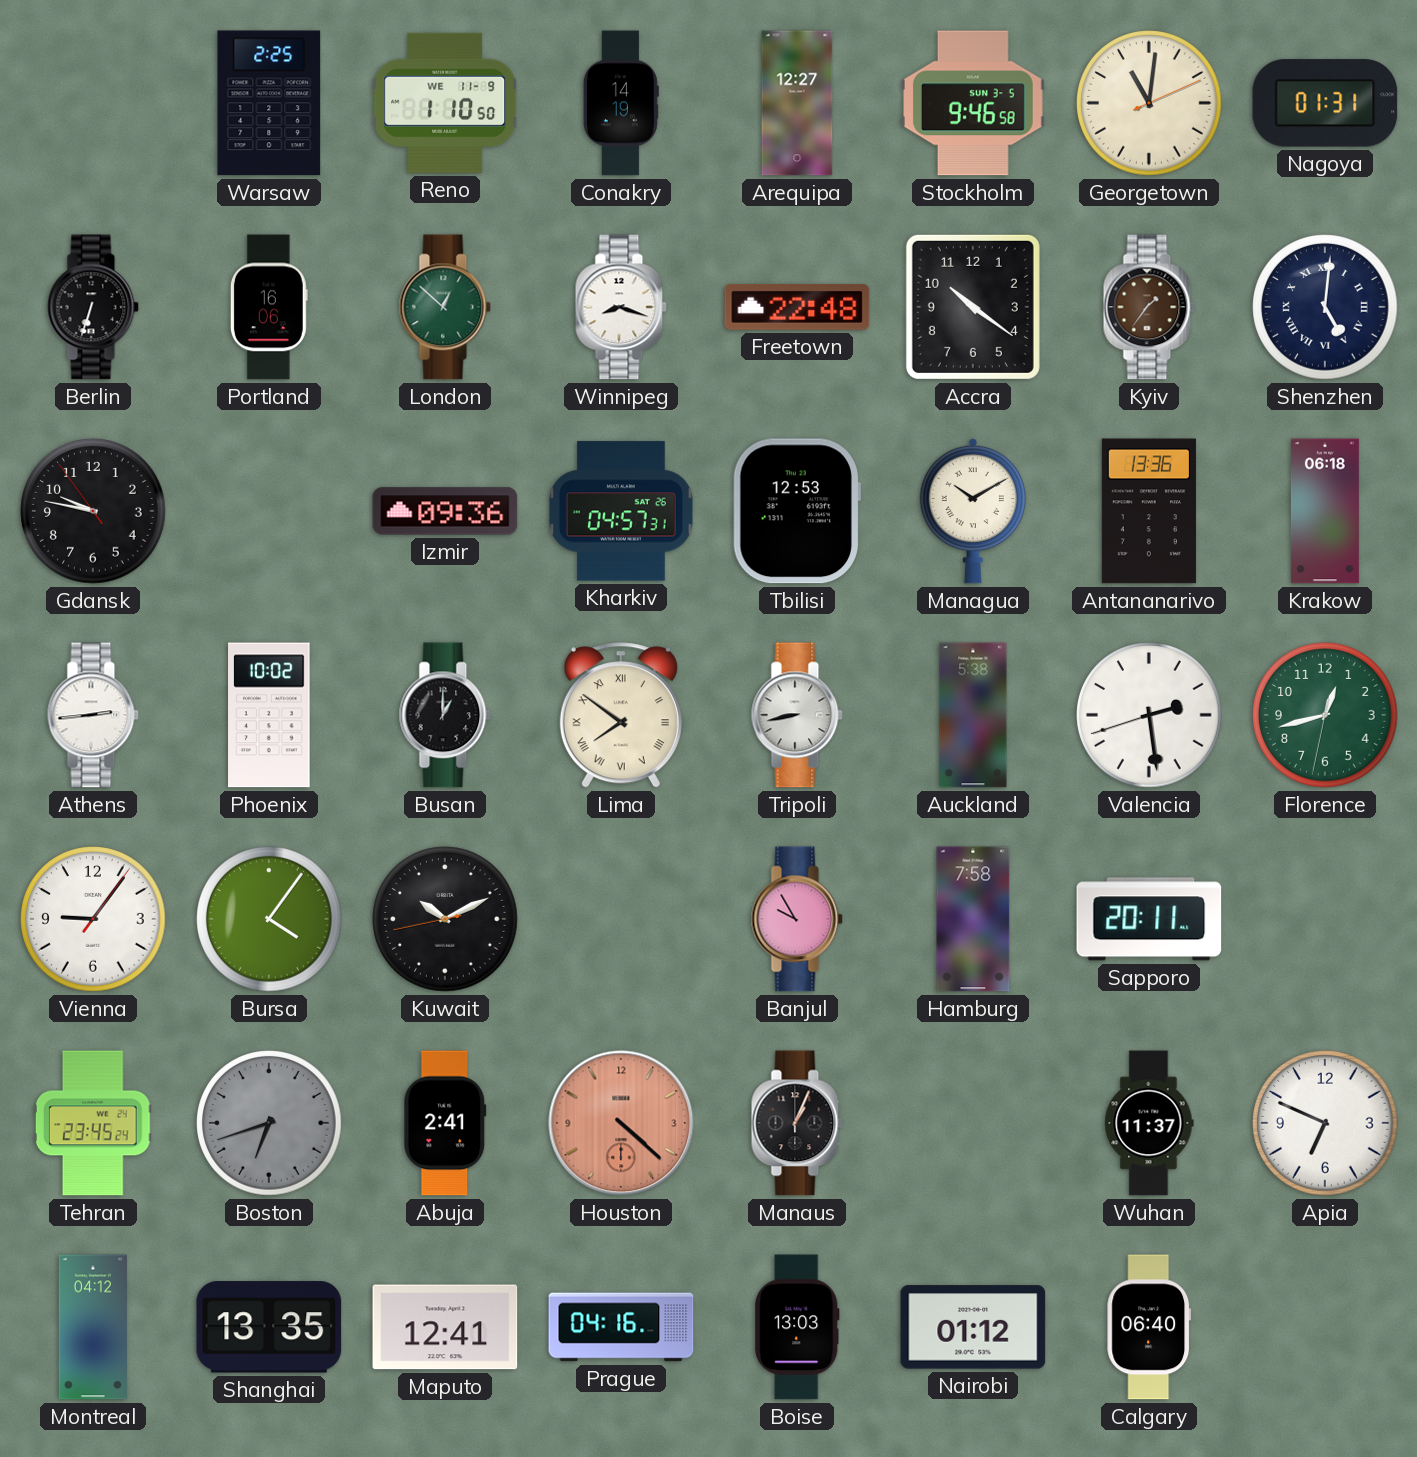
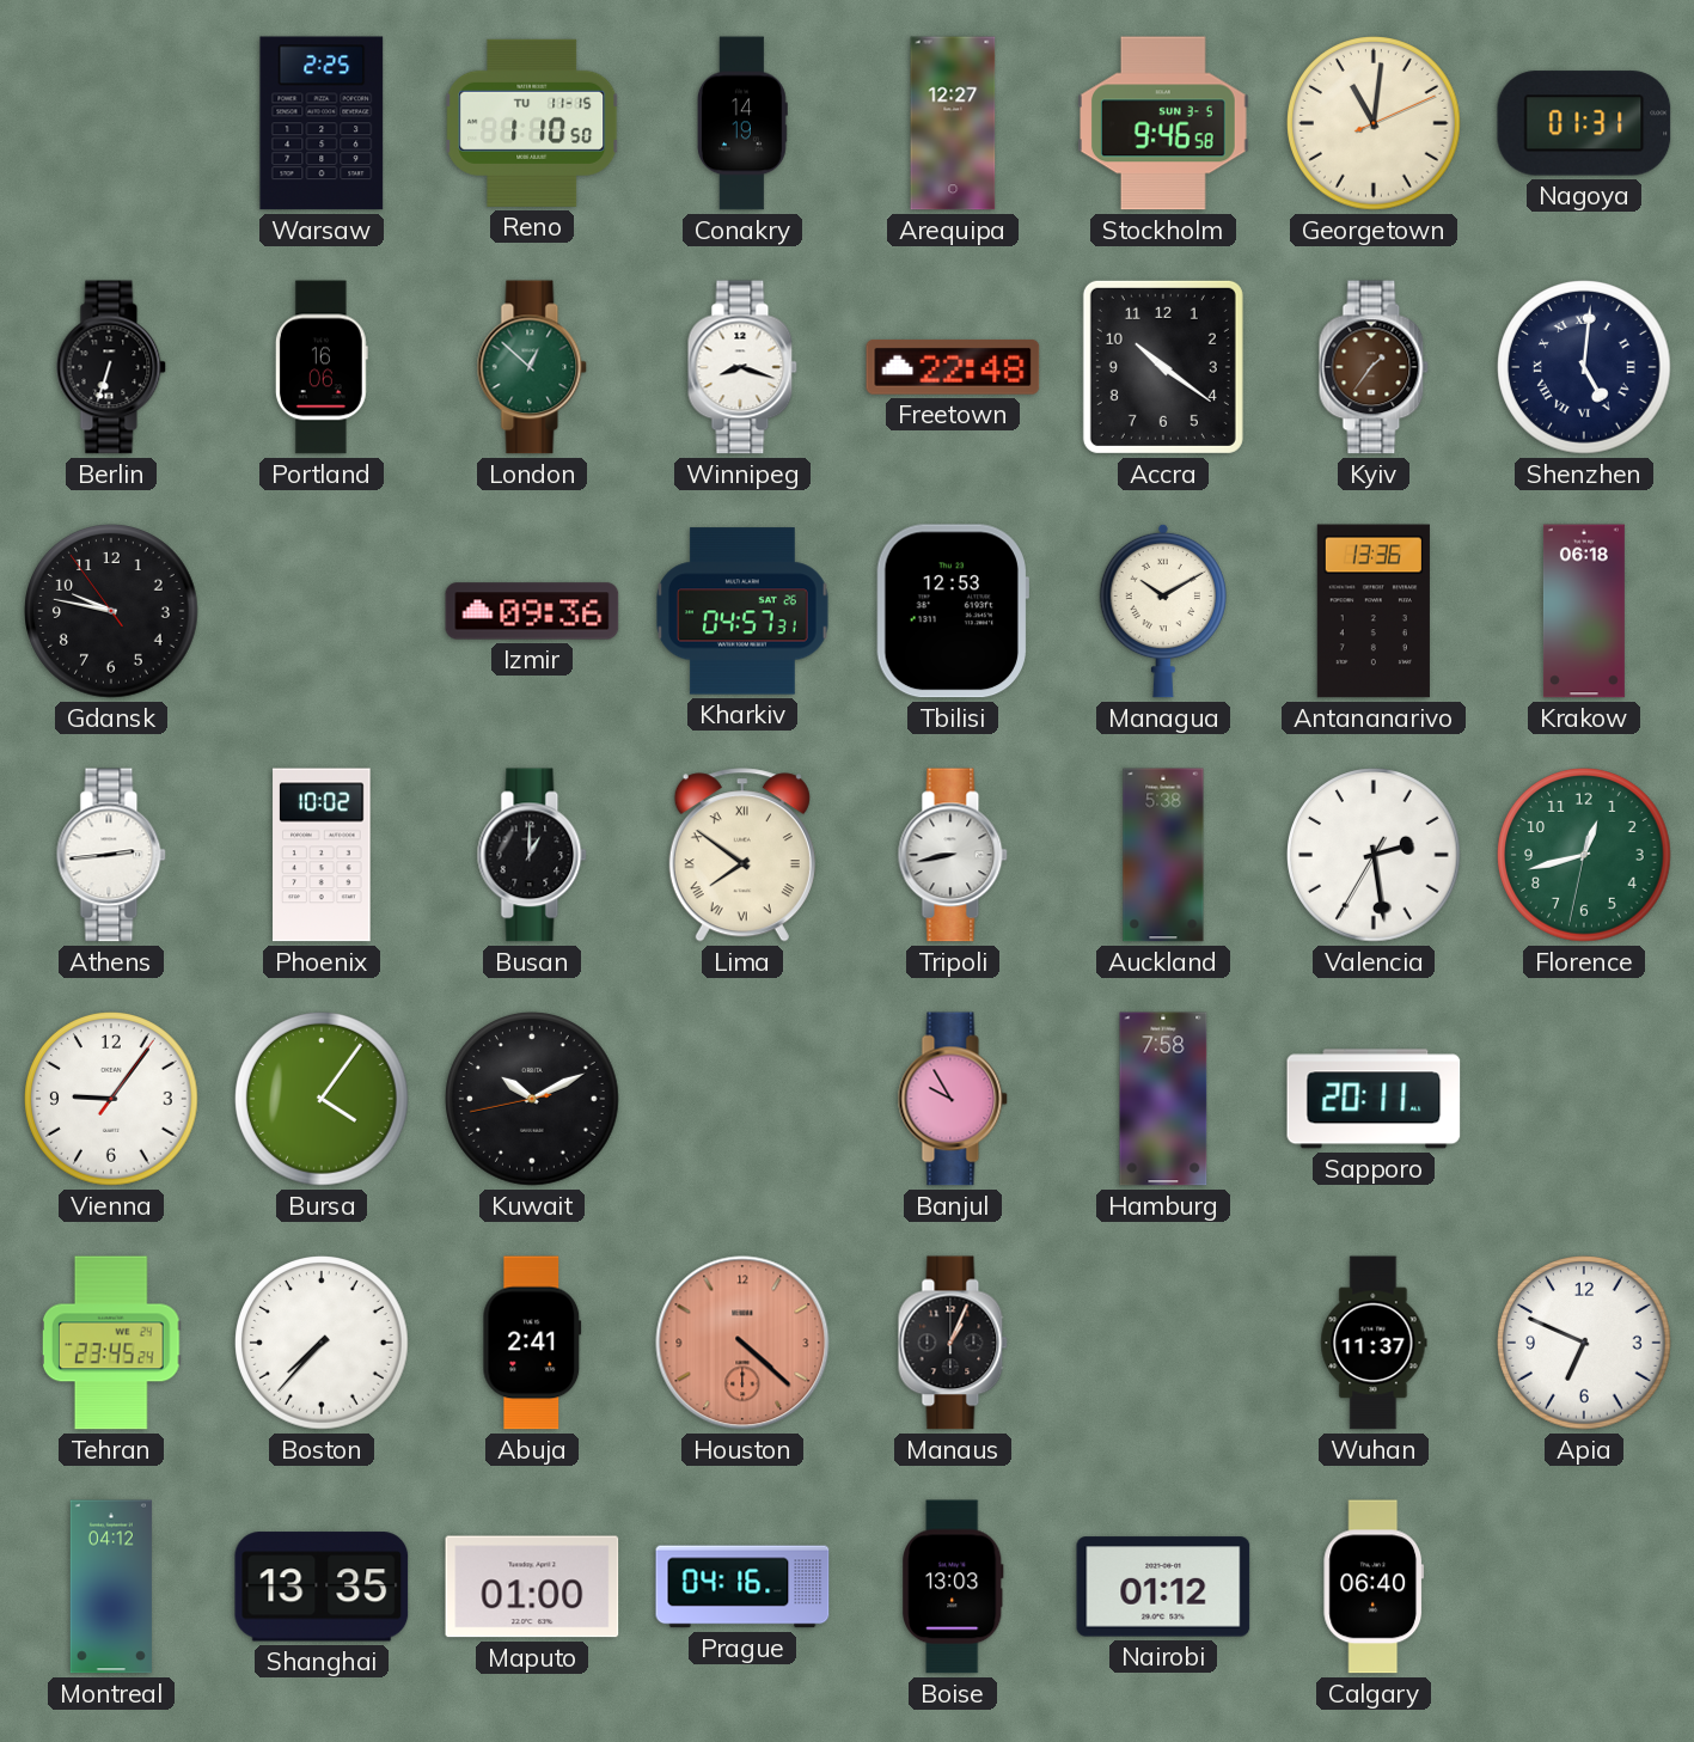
Reno date: WE 11-9 -> TU 11-15 (533, 123)
Valencia: 2:28:42 -> 2:28:35 (1374, 855)
Boston: 6:42 -> 7:37 (322, 1343)
Boston dial: grey -> white (322, 1343)
Maputo: 12:41 -> 01:00 (532, 1587)
